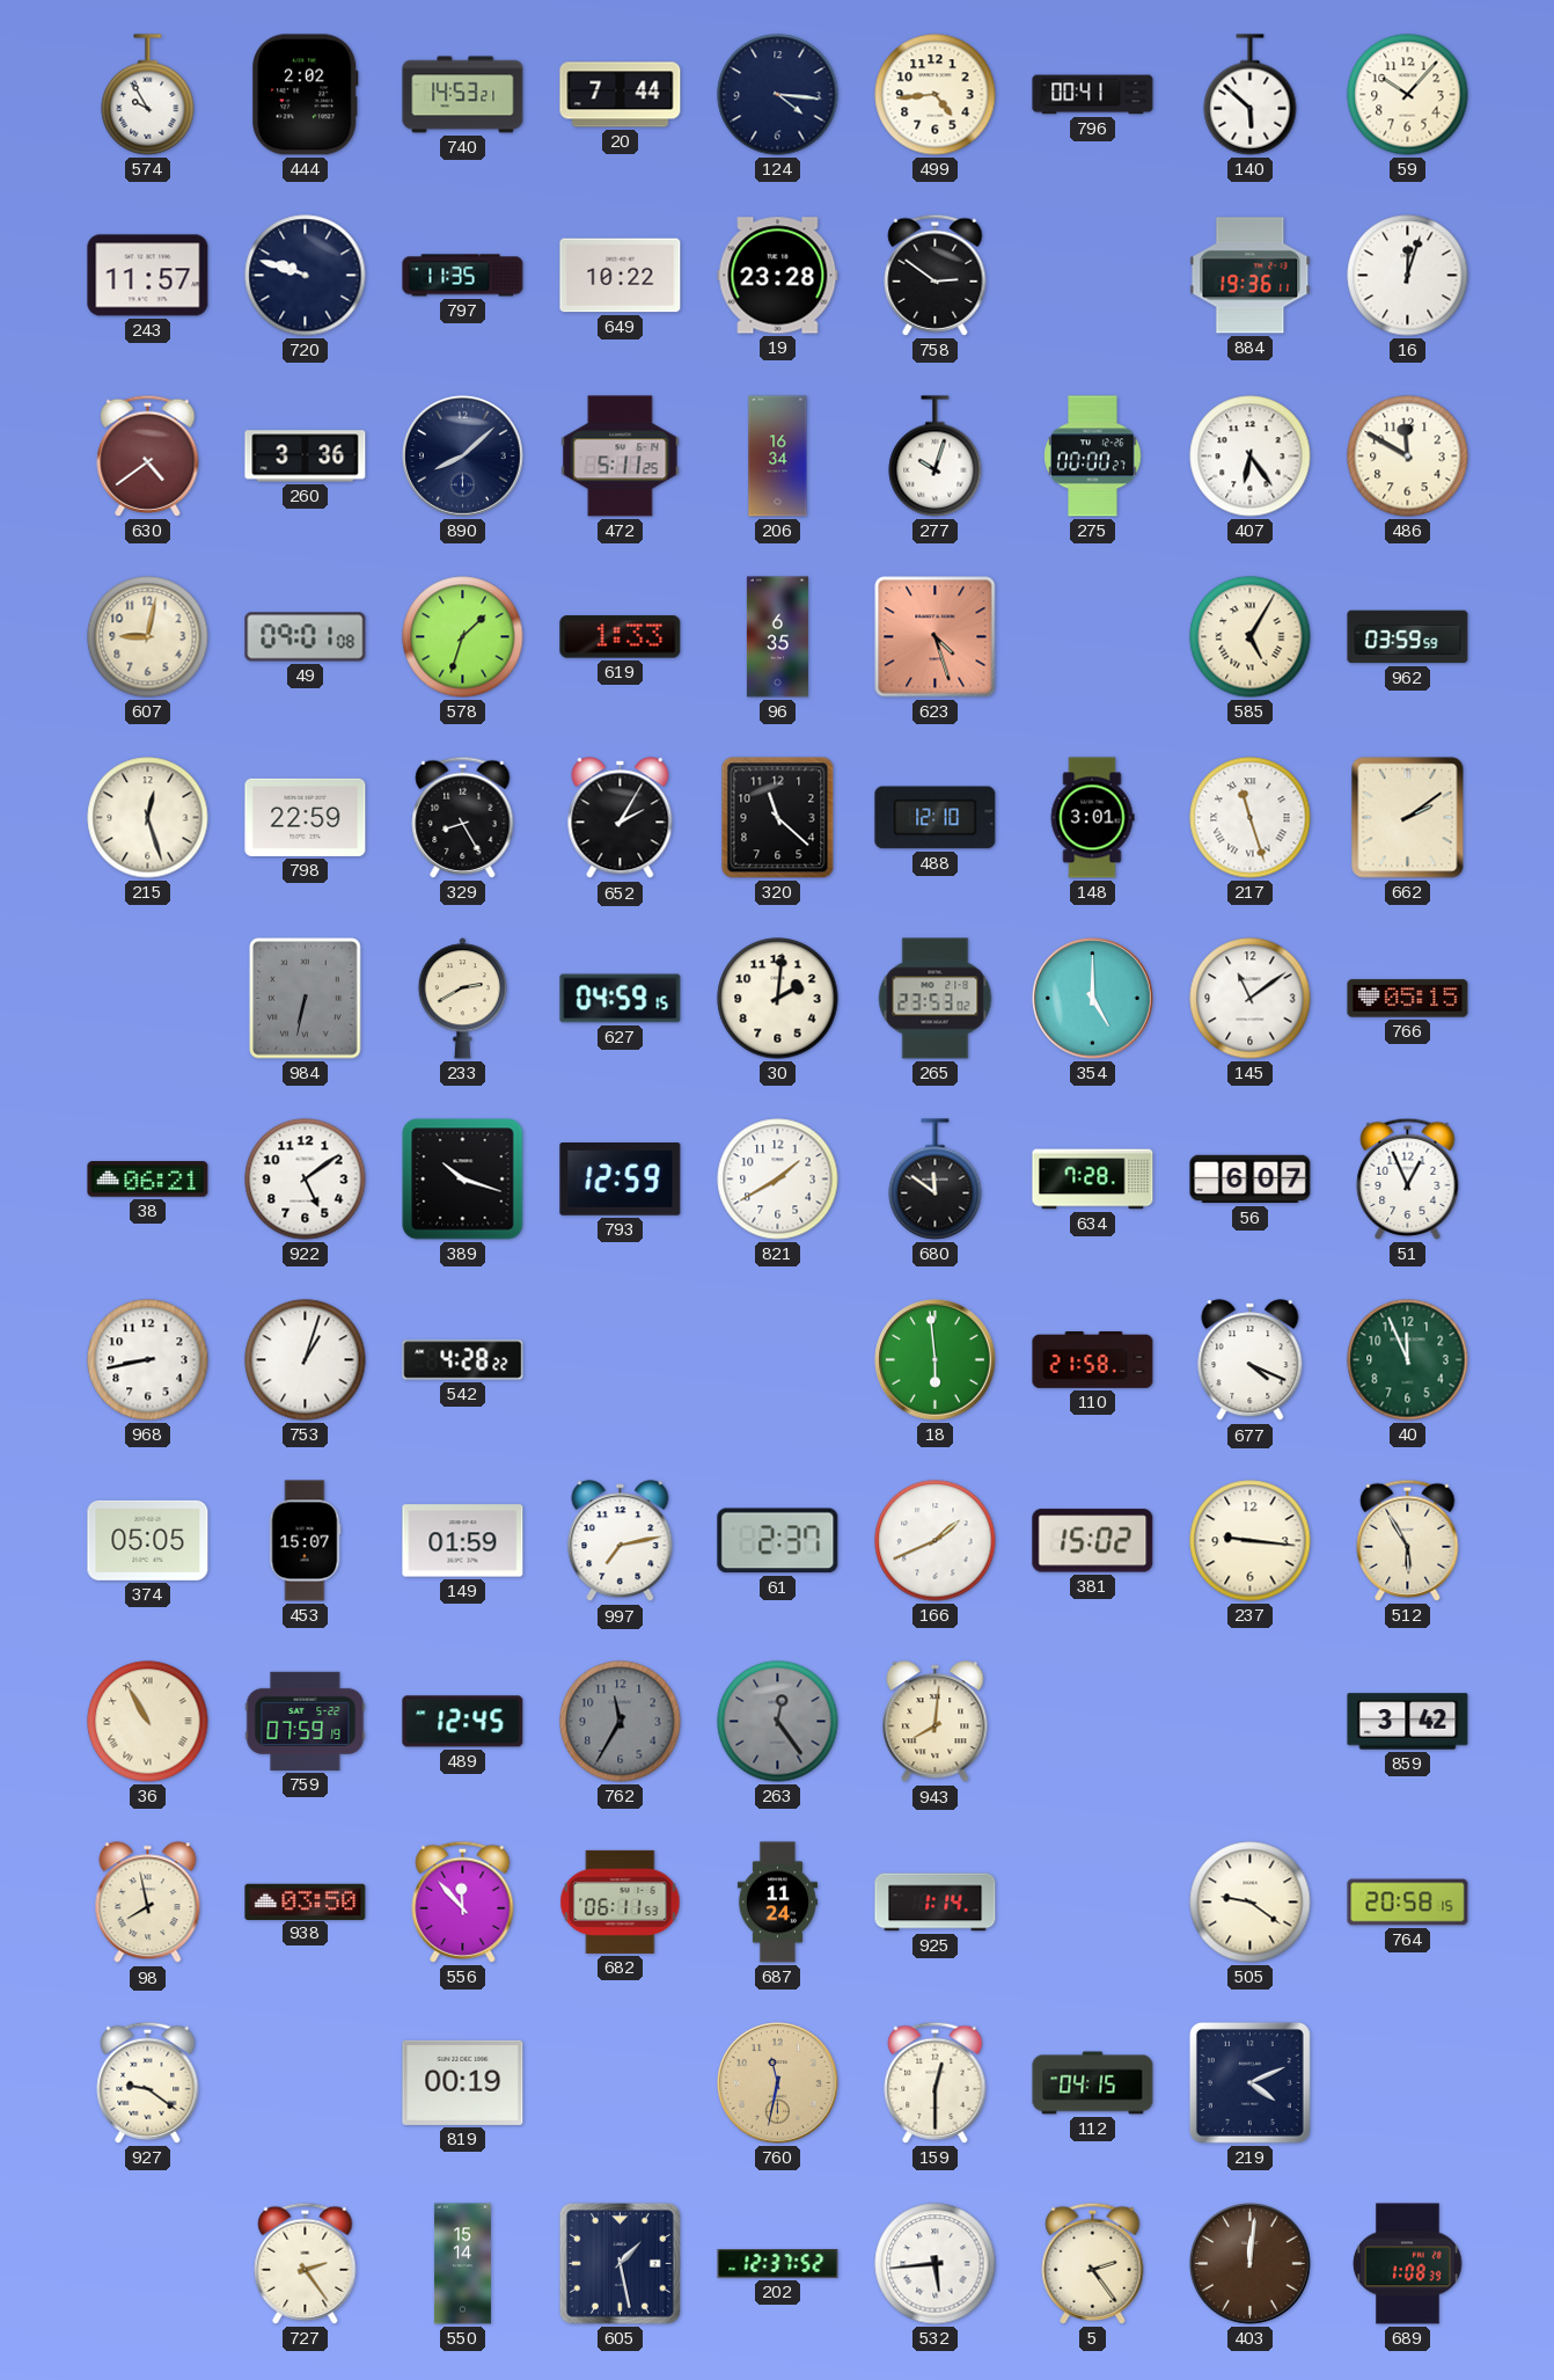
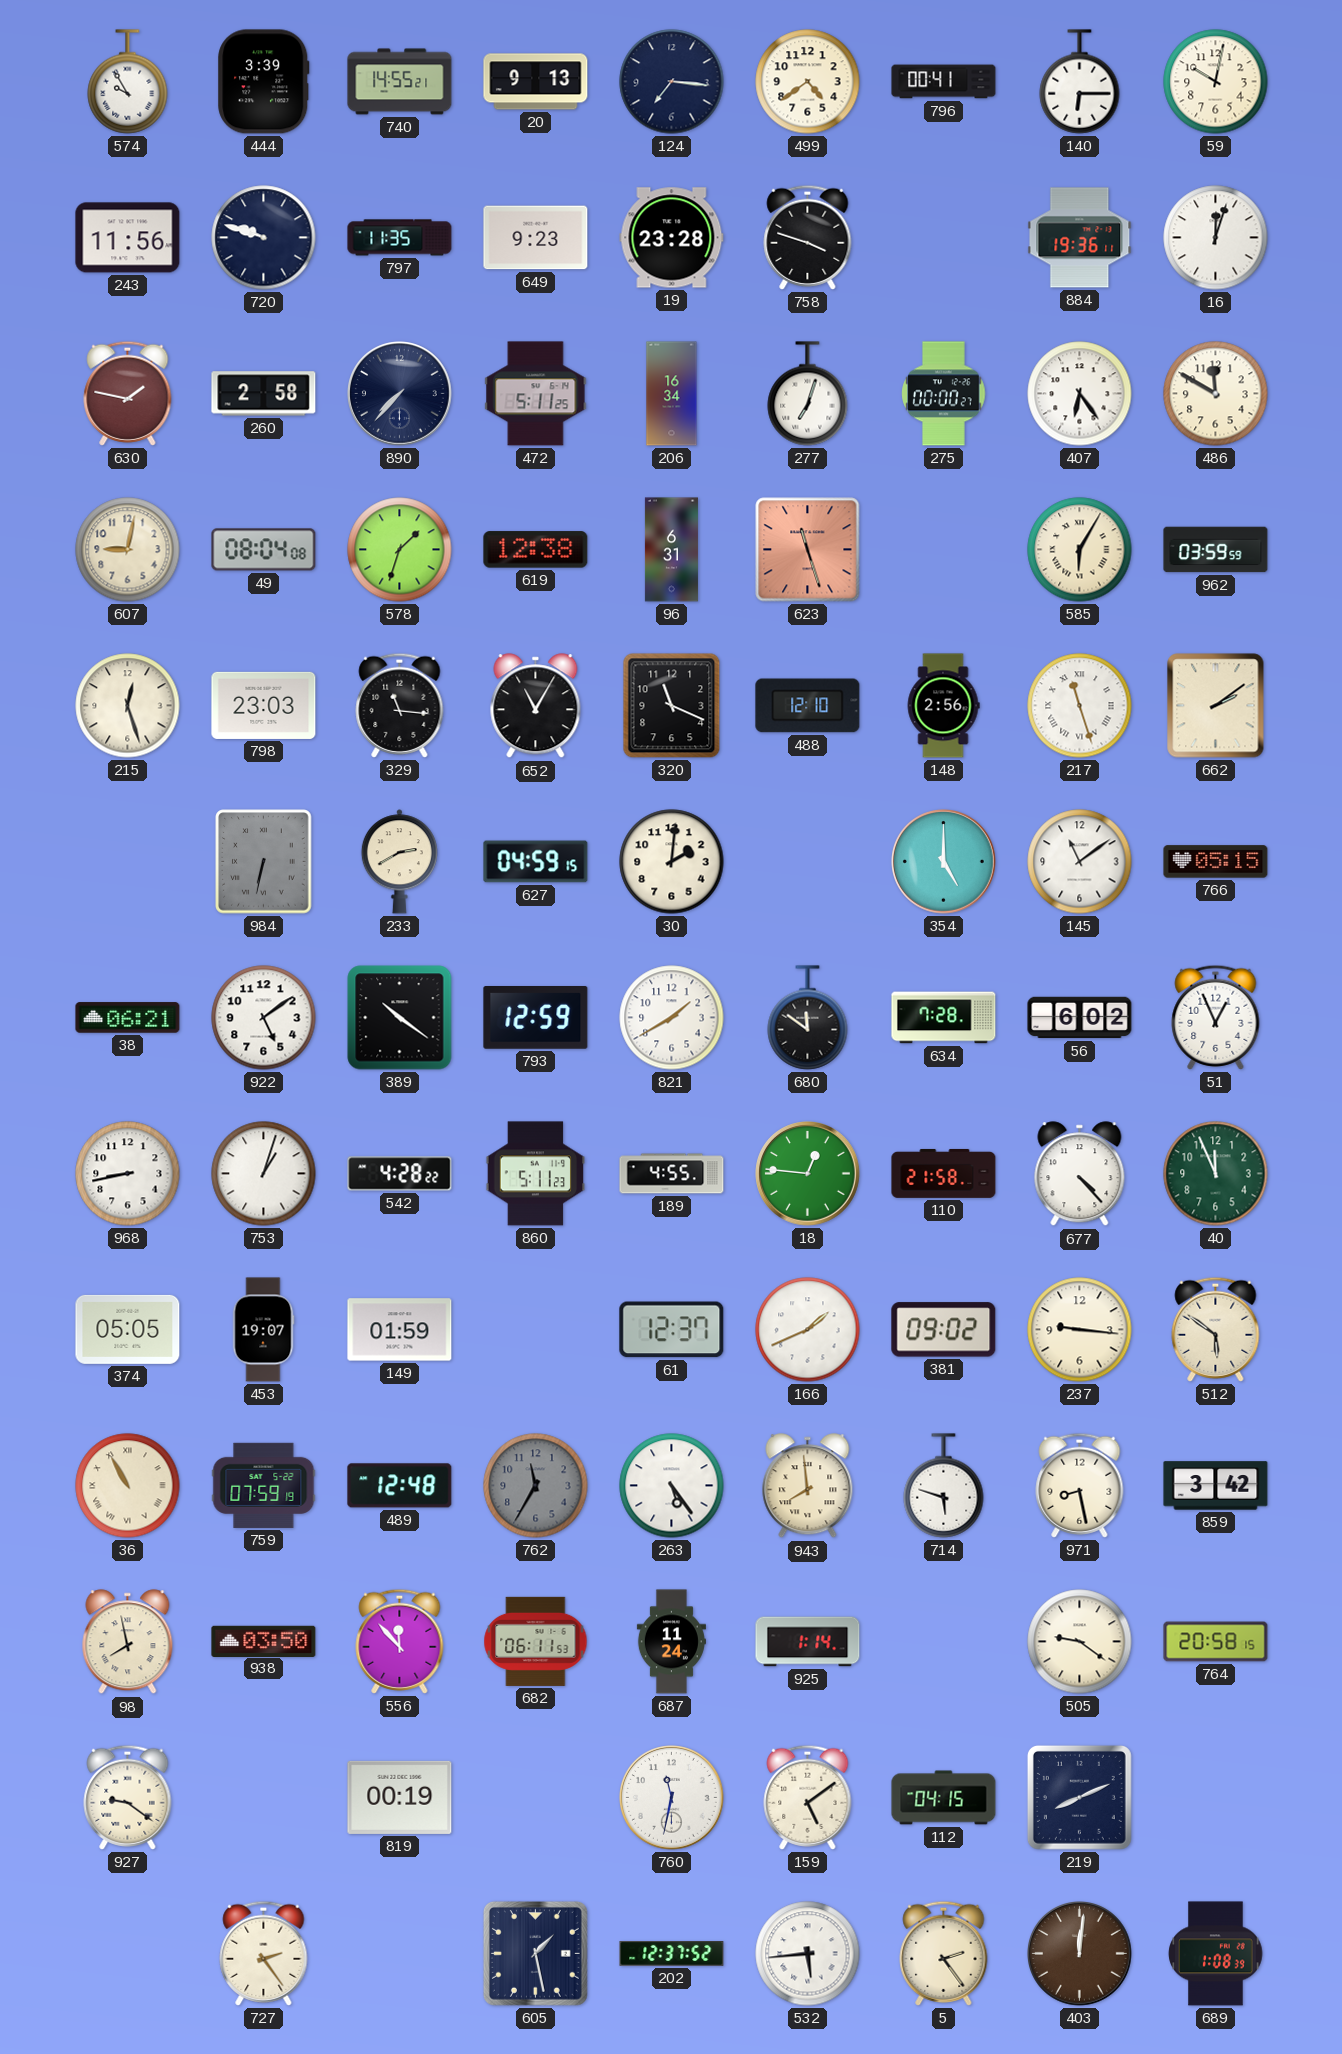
444: 2:02 -> 3:39 (264, 82)
740: 14:53 -> 14:55 (400, 82)
20: 7:44 -> 9:13 (536, 82)
124: 4:16 -> 7:16 (672, 82)
499: 4:44 -> 4:39 (808, 82)
140: 5:52 -> 6:15 (1080, 82)
59: 10:07 -> 10:02 (1216, 82)
243: 11:57 -> 11:56 (128, 238)
649: 10:22 -> 9:23 (536, 238)
758: 2:51 -> 3:48 (808, 237)
630: 4:39 -> 1:47 (128, 393)
260: 3:36 -> 2:58 (264, 394)
890: 8:08 -> 7:37 (400, 394)
277: 10:03 -> 7:03 (808, 394)
49: 09:01 -> 08:04 (264, 550)
619: 1:33 -> 12:38 (536, 550)
96: 6:35 -> 6:31 (671, 550)
623: 4:27 -> 11:27 (808, 550)
585: 5:05 -> 6:05 (1080, 550)
798: 22:59 -> 23:03 (264, 705)
329: 8:25 -> 11:16 (400, 705)
652: 2:05 -> 11:05 (536, 706)
320: 11:22 -> 11:19 (672, 706)
148: 3:01 -> 2:56 (943, 706)
265: 23:53 -> none (936, 999)
389: 10:18 -> 10:21 (400, 1018)
56: 6:07 -> 6:02 (1080, 1018)
860: none -> 5:11 (536, 1174)
189: none -> 4:55 (672, 1174)
18: 5:59 -> 12:46 (808, 1174)
677: 4:19 -> 4:23 (1080, 1174)
453: 15:07 -> 19:07 (263, 1330)
997: 7:13 -> none (621, 1541)
61: 2:37 -> 12:37 (672, 1330)
381: 15:02 -> 09:02 (944, 1330)
512: 5:55 -> 5:51 (1216, 1329)
489: 12:45 -> 12:48 (400, 1486)
263: 12:24 -> 5:24 (672, 1486)
263 dial: grey -> white (672, 1486)
943: 8:01 -> 7:59 (808, 1486)
714: none -> 5:48 (944, 1486)
971: none -> 8:28 (1080, 1485)
760 dial: champagne -> white (672, 1798)
159: 12:30 -> 5:09 (808, 1797)
219: 4:11 -> 8:11 (1079, 1797)
550: 15:14 -> none (462, 2264)
